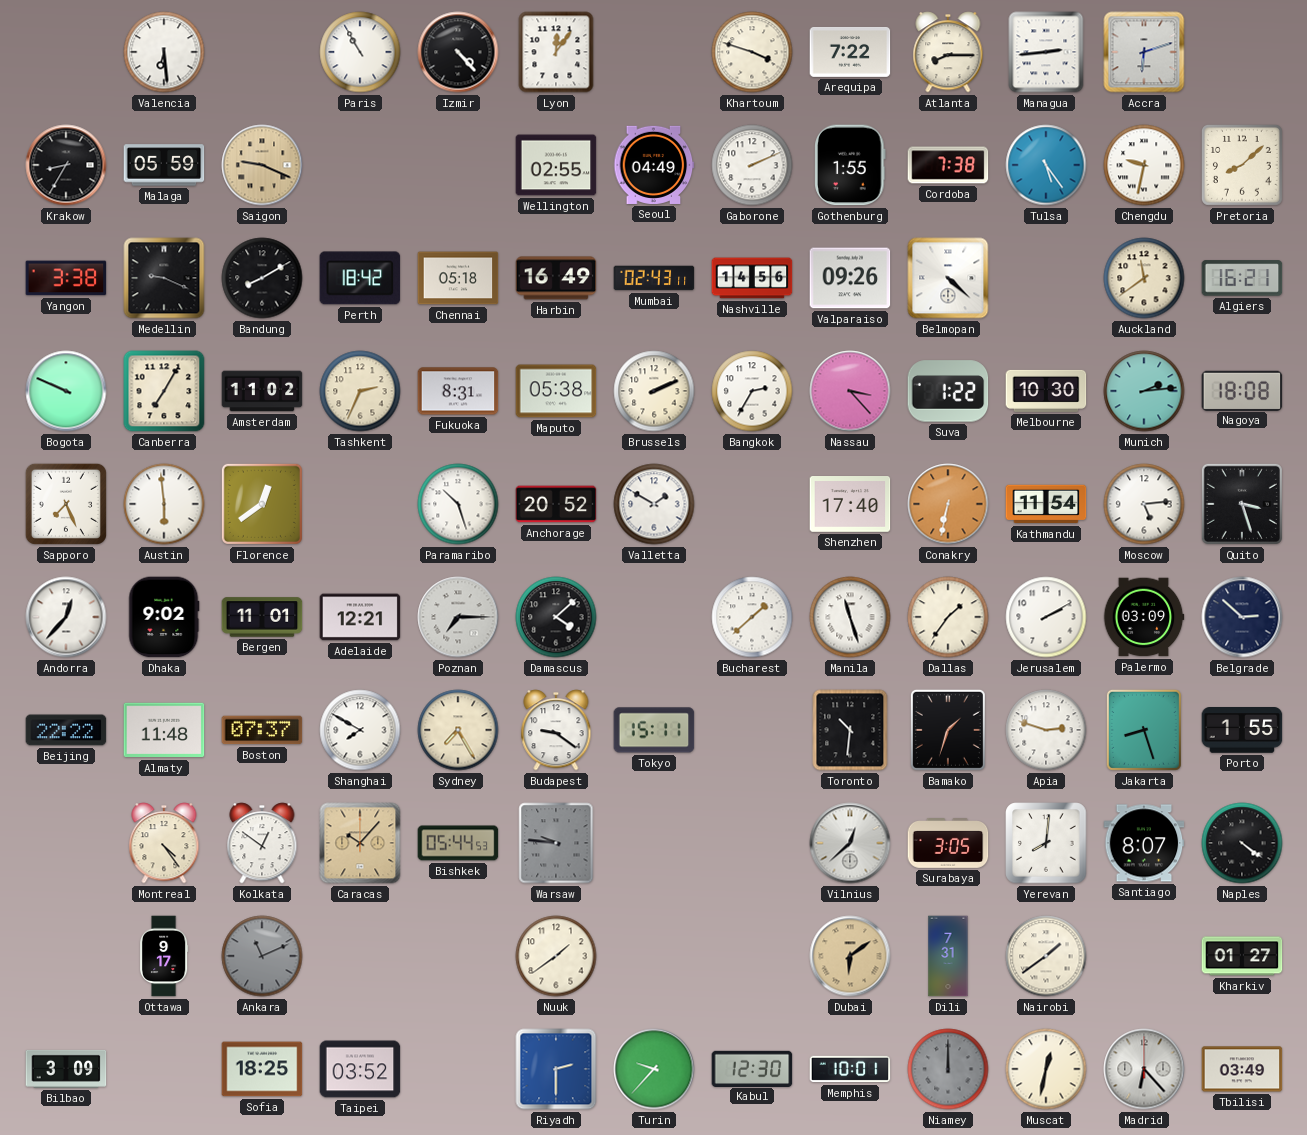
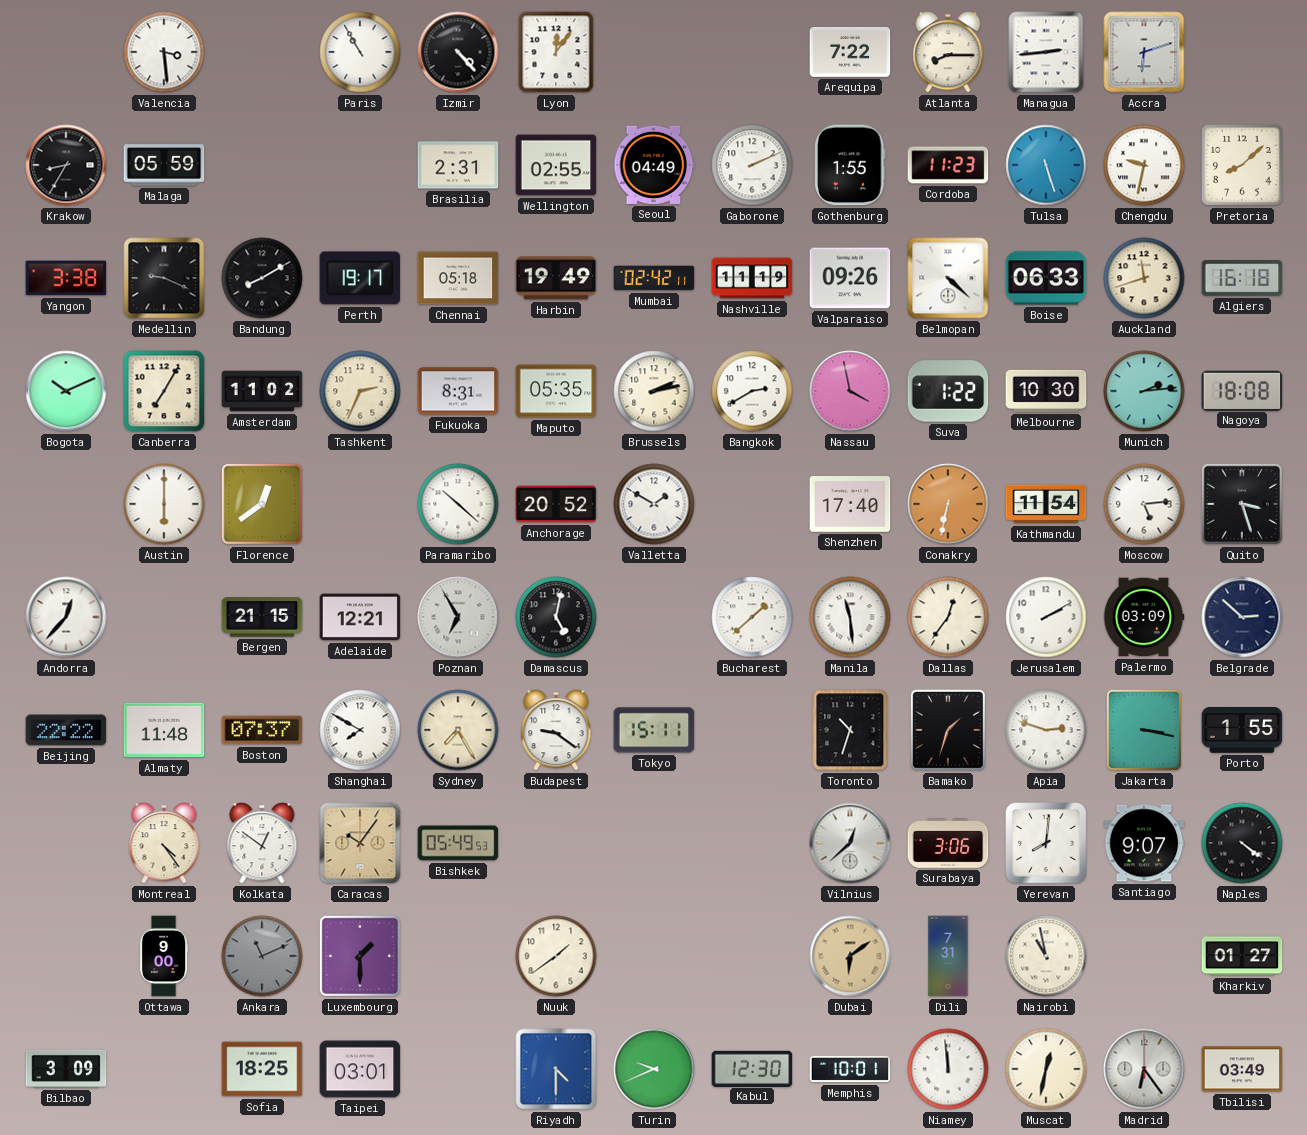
Valencia: 6:29 -> 3:29 (164, 52)
Khartoum: 3:48 -> none (752, 52)
Saigon: 9:19 -> none (262, 165)
Brasilia: none -> 2:31 (458, 165)
Cordoba: 7:38 -> 11:23 (948, 165)
Tulsa: 5:24 -> 5:27 (1046, 165)
Perth: 18:42 -> 19:17 (360, 278)
Harbin: 16:49 -> 19:49 (556, 278)
Mumbai: 02:43 -> 02:42 (654, 278)
Nashville: 14:56 -> 11:19 (752, 278)
Boise: none -> 06:33 (1046, 278)
Auckland: 11:39 -> 11:42 (1144, 278)
Algiers: 16:21 -> 16:18 (1242, 278)
Bogota: 9:49 -> 10:11 (66, 391)
Maputo: 05:38 -> 05:35 (556, 391)
Brussels: 2:11 -> 2:13 (654, 391)
Bangkok: 2:35 -> 2:40 (752, 391)
Nassau: 3:23 -> 3:58 (850, 391)
Sapporo: 7:26 -> none (66, 504)
Austin: 5:59 -> 6:00 (164, 504)
Paramaribo: 10:27 -> 10:22 (458, 504)
Dhaka: 9:02 -> none (164, 617)
Bergen: 11:01 -> 21:15 (262, 617)
Poznan: 7:15 -> 6:55 (458, 617)
Damascus: 4:08 -> 5:02 (556, 617)
Manila: 11:27 -> 11:29 (850, 617)
Dallas: 1:36 -> 12:36 (948, 617)
Toronto: 10:31 -> 10:33 (850, 730)
Jakarta: 8:27 -> 3:17 (1144, 730)
Caracas: 10:07 -> 10:06 (360, 843)
Bishkek: 05:44 -> 05:49 (458, 843)
Warsaw: 9:46 -> none (556, 843)
Surabaya: 3:05 -> 3:06 (948, 844)
Santiago: 8:07 -> 9:07 (1144, 843)
Ottawa: 9:17 -> 9:00 (164, 956)
Luxembourg: none -> 1:30 (360, 956)
Nairobi: 1:39 -> 10:58 (1046, 956)
Taipei: 03:52 -> 03:01 (360, 1069)
Riyadh: 2:30 -> 4:30 (556, 1069)
Turin: 9:37 -> 9:41 (654, 1069)
Niamey: 12:00 -> 11:59 (948, 1069)
Niamey dial: grey -> white (948, 1069)
Madrid: 6:23 -> 6:24 (1144, 1069)
